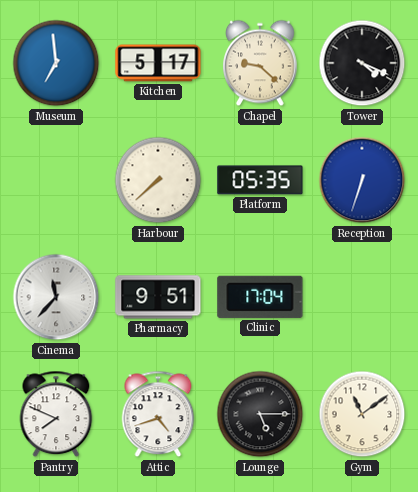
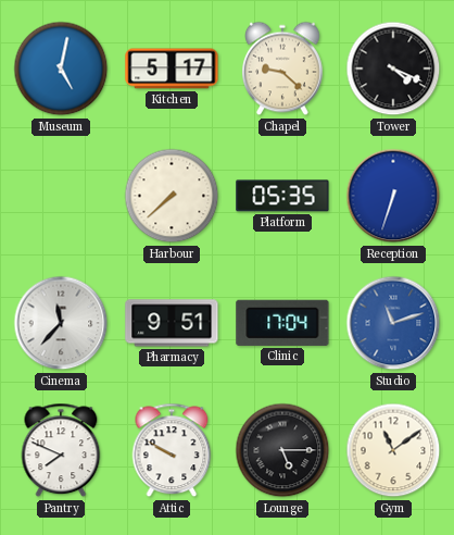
Museum: 6:59 -> 5:02 (61, 69)
Studio: none -> 11:12 (393, 323)
Attic: 4:42 -> 9:50 (172, 450)
